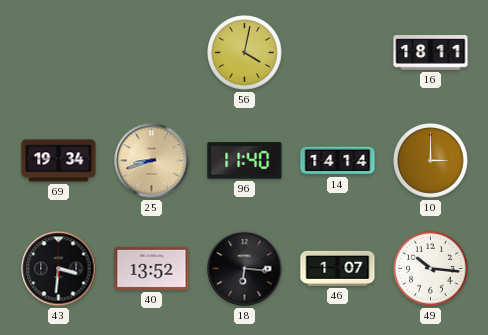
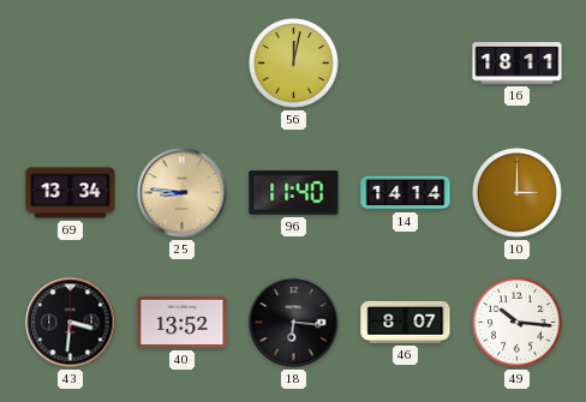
56: 4:02 -> 12:02 (294, 64)
69: 19:34 -> 13:34 (71, 193)
25: 8:42 -> 8:46 (183, 193)
46: 1:07 -> 8:07 (406, 322)
